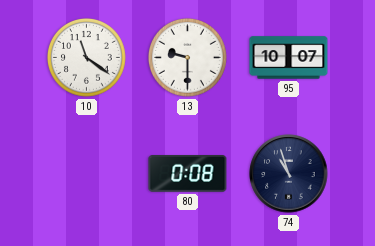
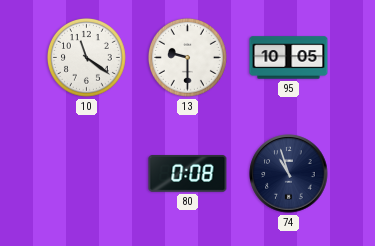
95: 10:07 -> 10:05 (289, 58)
